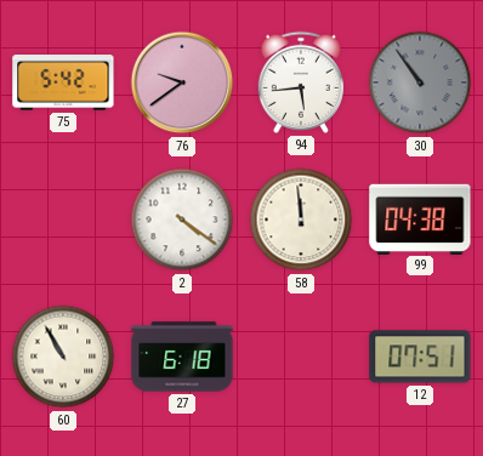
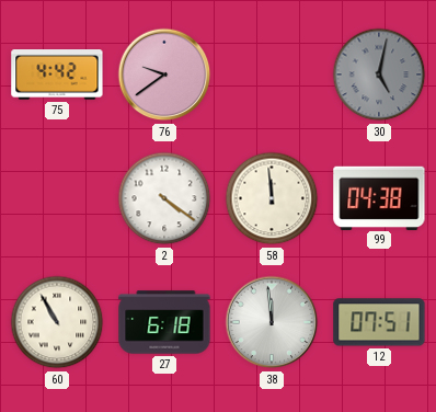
75: 5:42 -> 4:42 (57, 76)
94: 5:44 -> none (301, 82)
30: 10:54 -> 5:02 (379, 75)
38: none -> 11:59 (272, 322)
